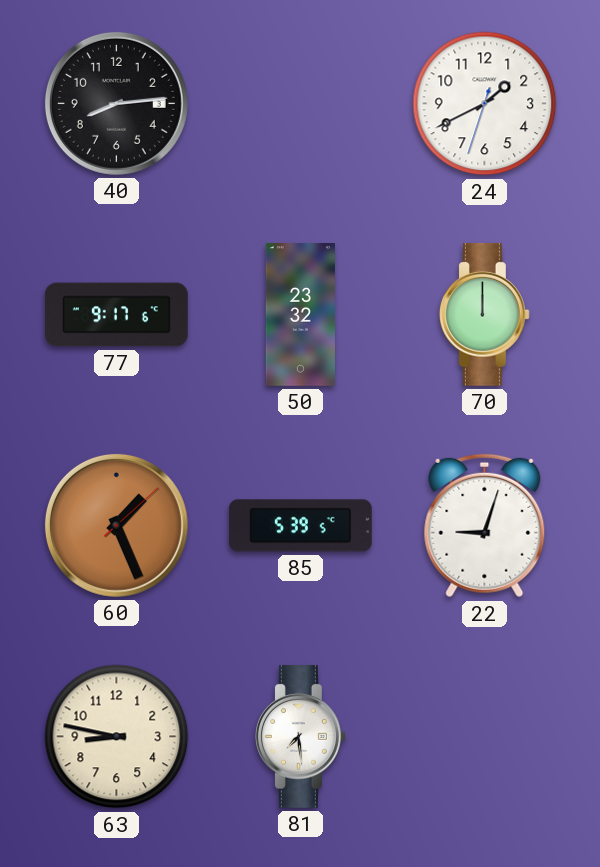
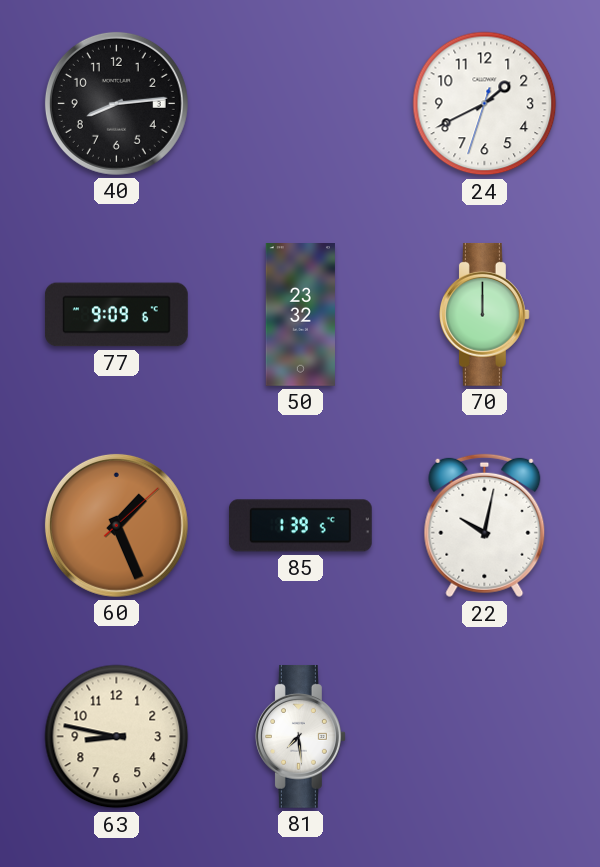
77: 9:17 -> 9:09 (117, 315)
85: 5:39 -> 1:39 (300, 526)
22: 9:03 -> 10:02 (485, 526)
